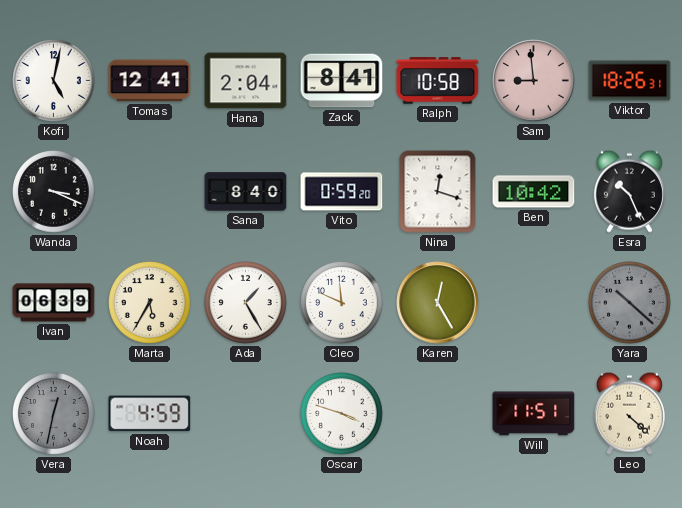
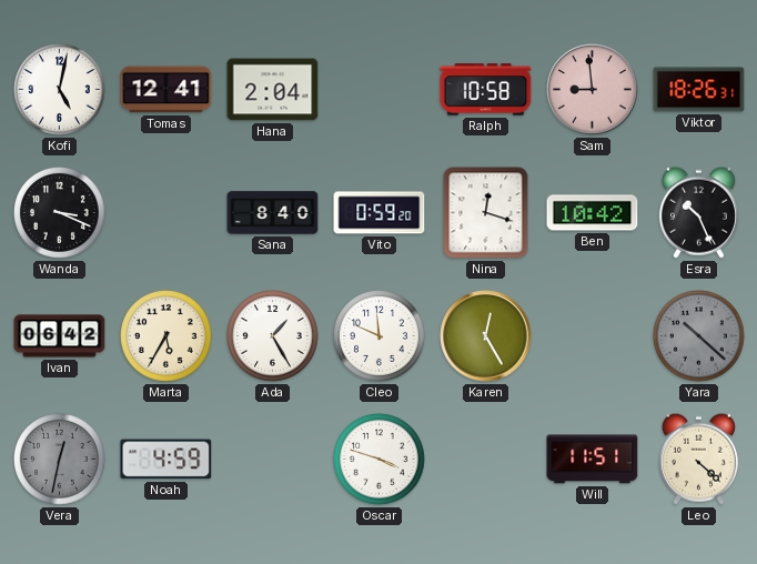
Zack: 8:41 -> none (342, 81)
Ivan: 06:39 -> 06:42 (60, 336)
